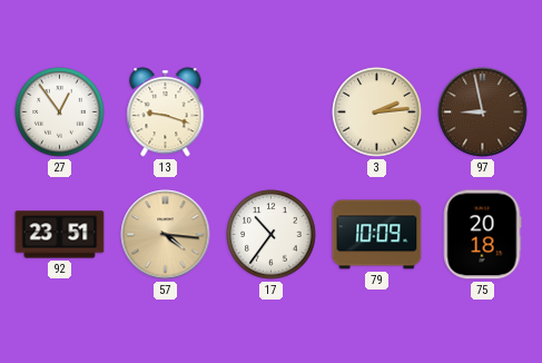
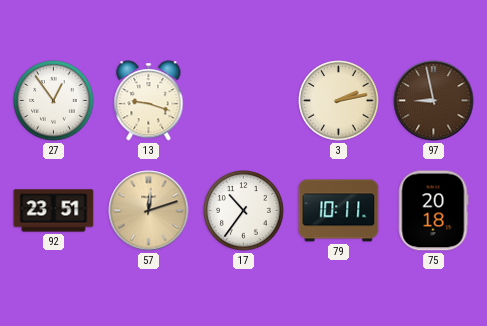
3: 2:14 -> 2:13 (339, 101)
57: 4:16 -> 12:12 (149, 211)
79: 10:09 -> 10:11 (339, 211)
